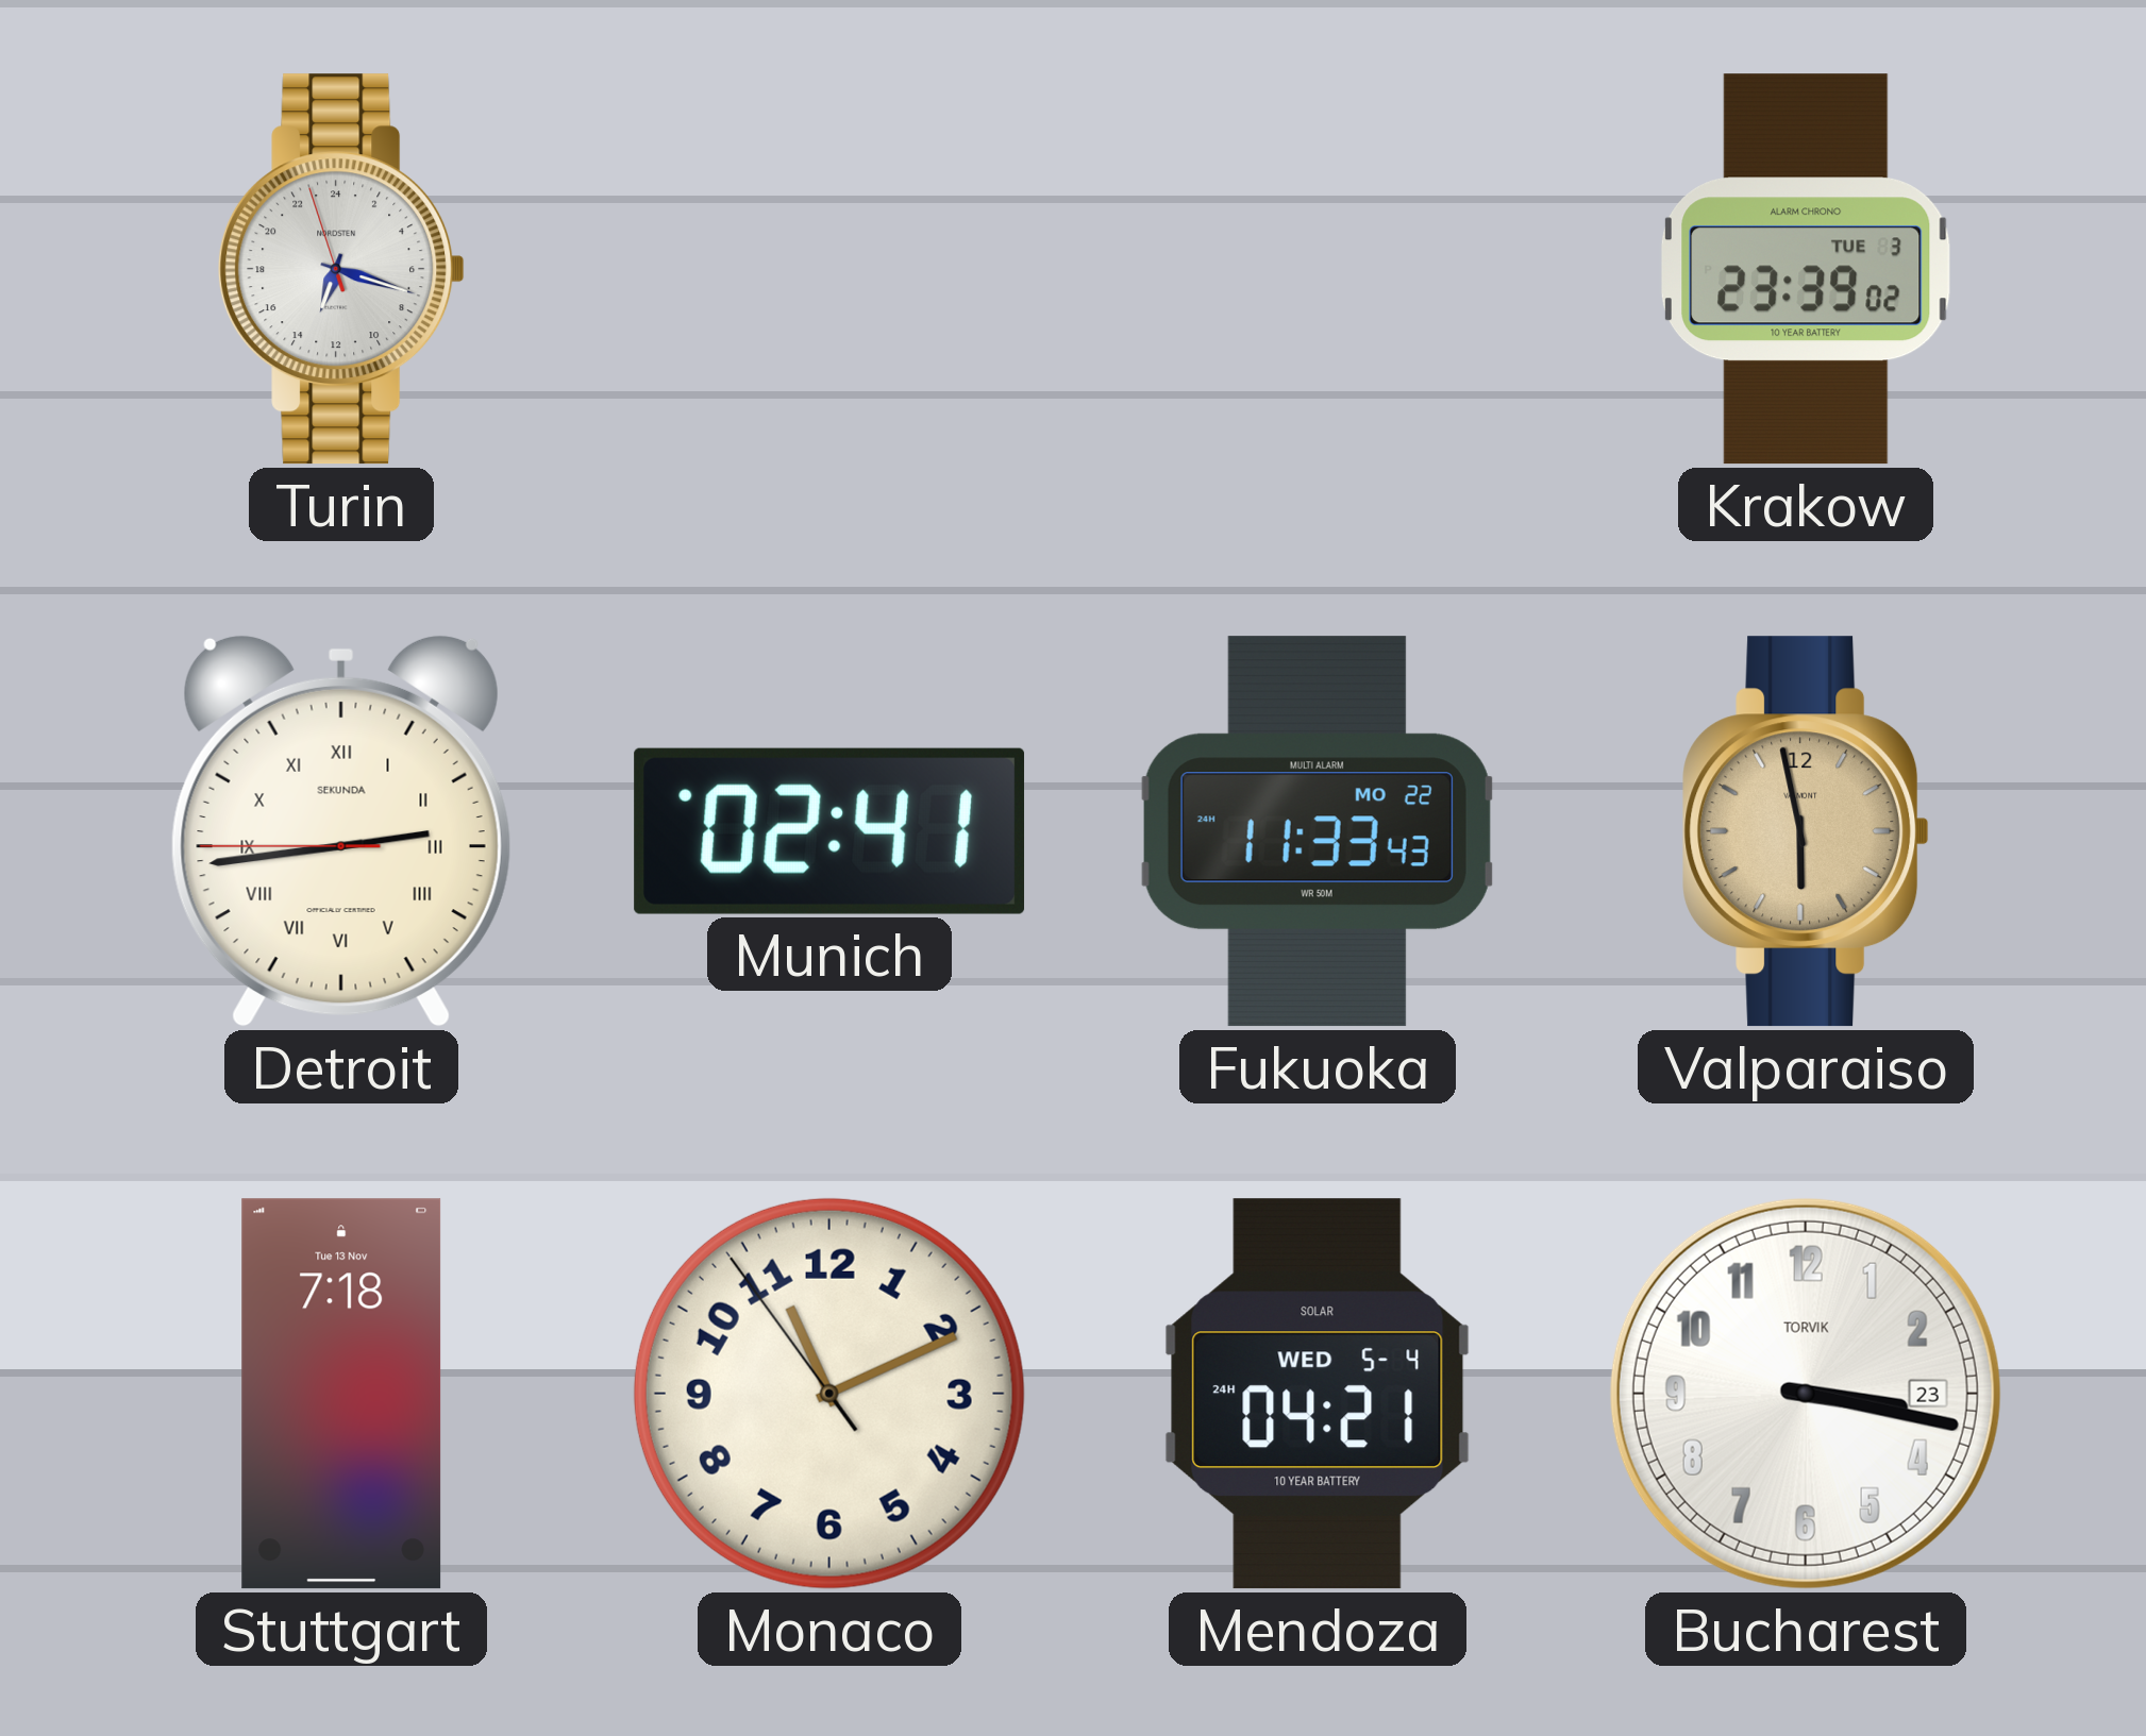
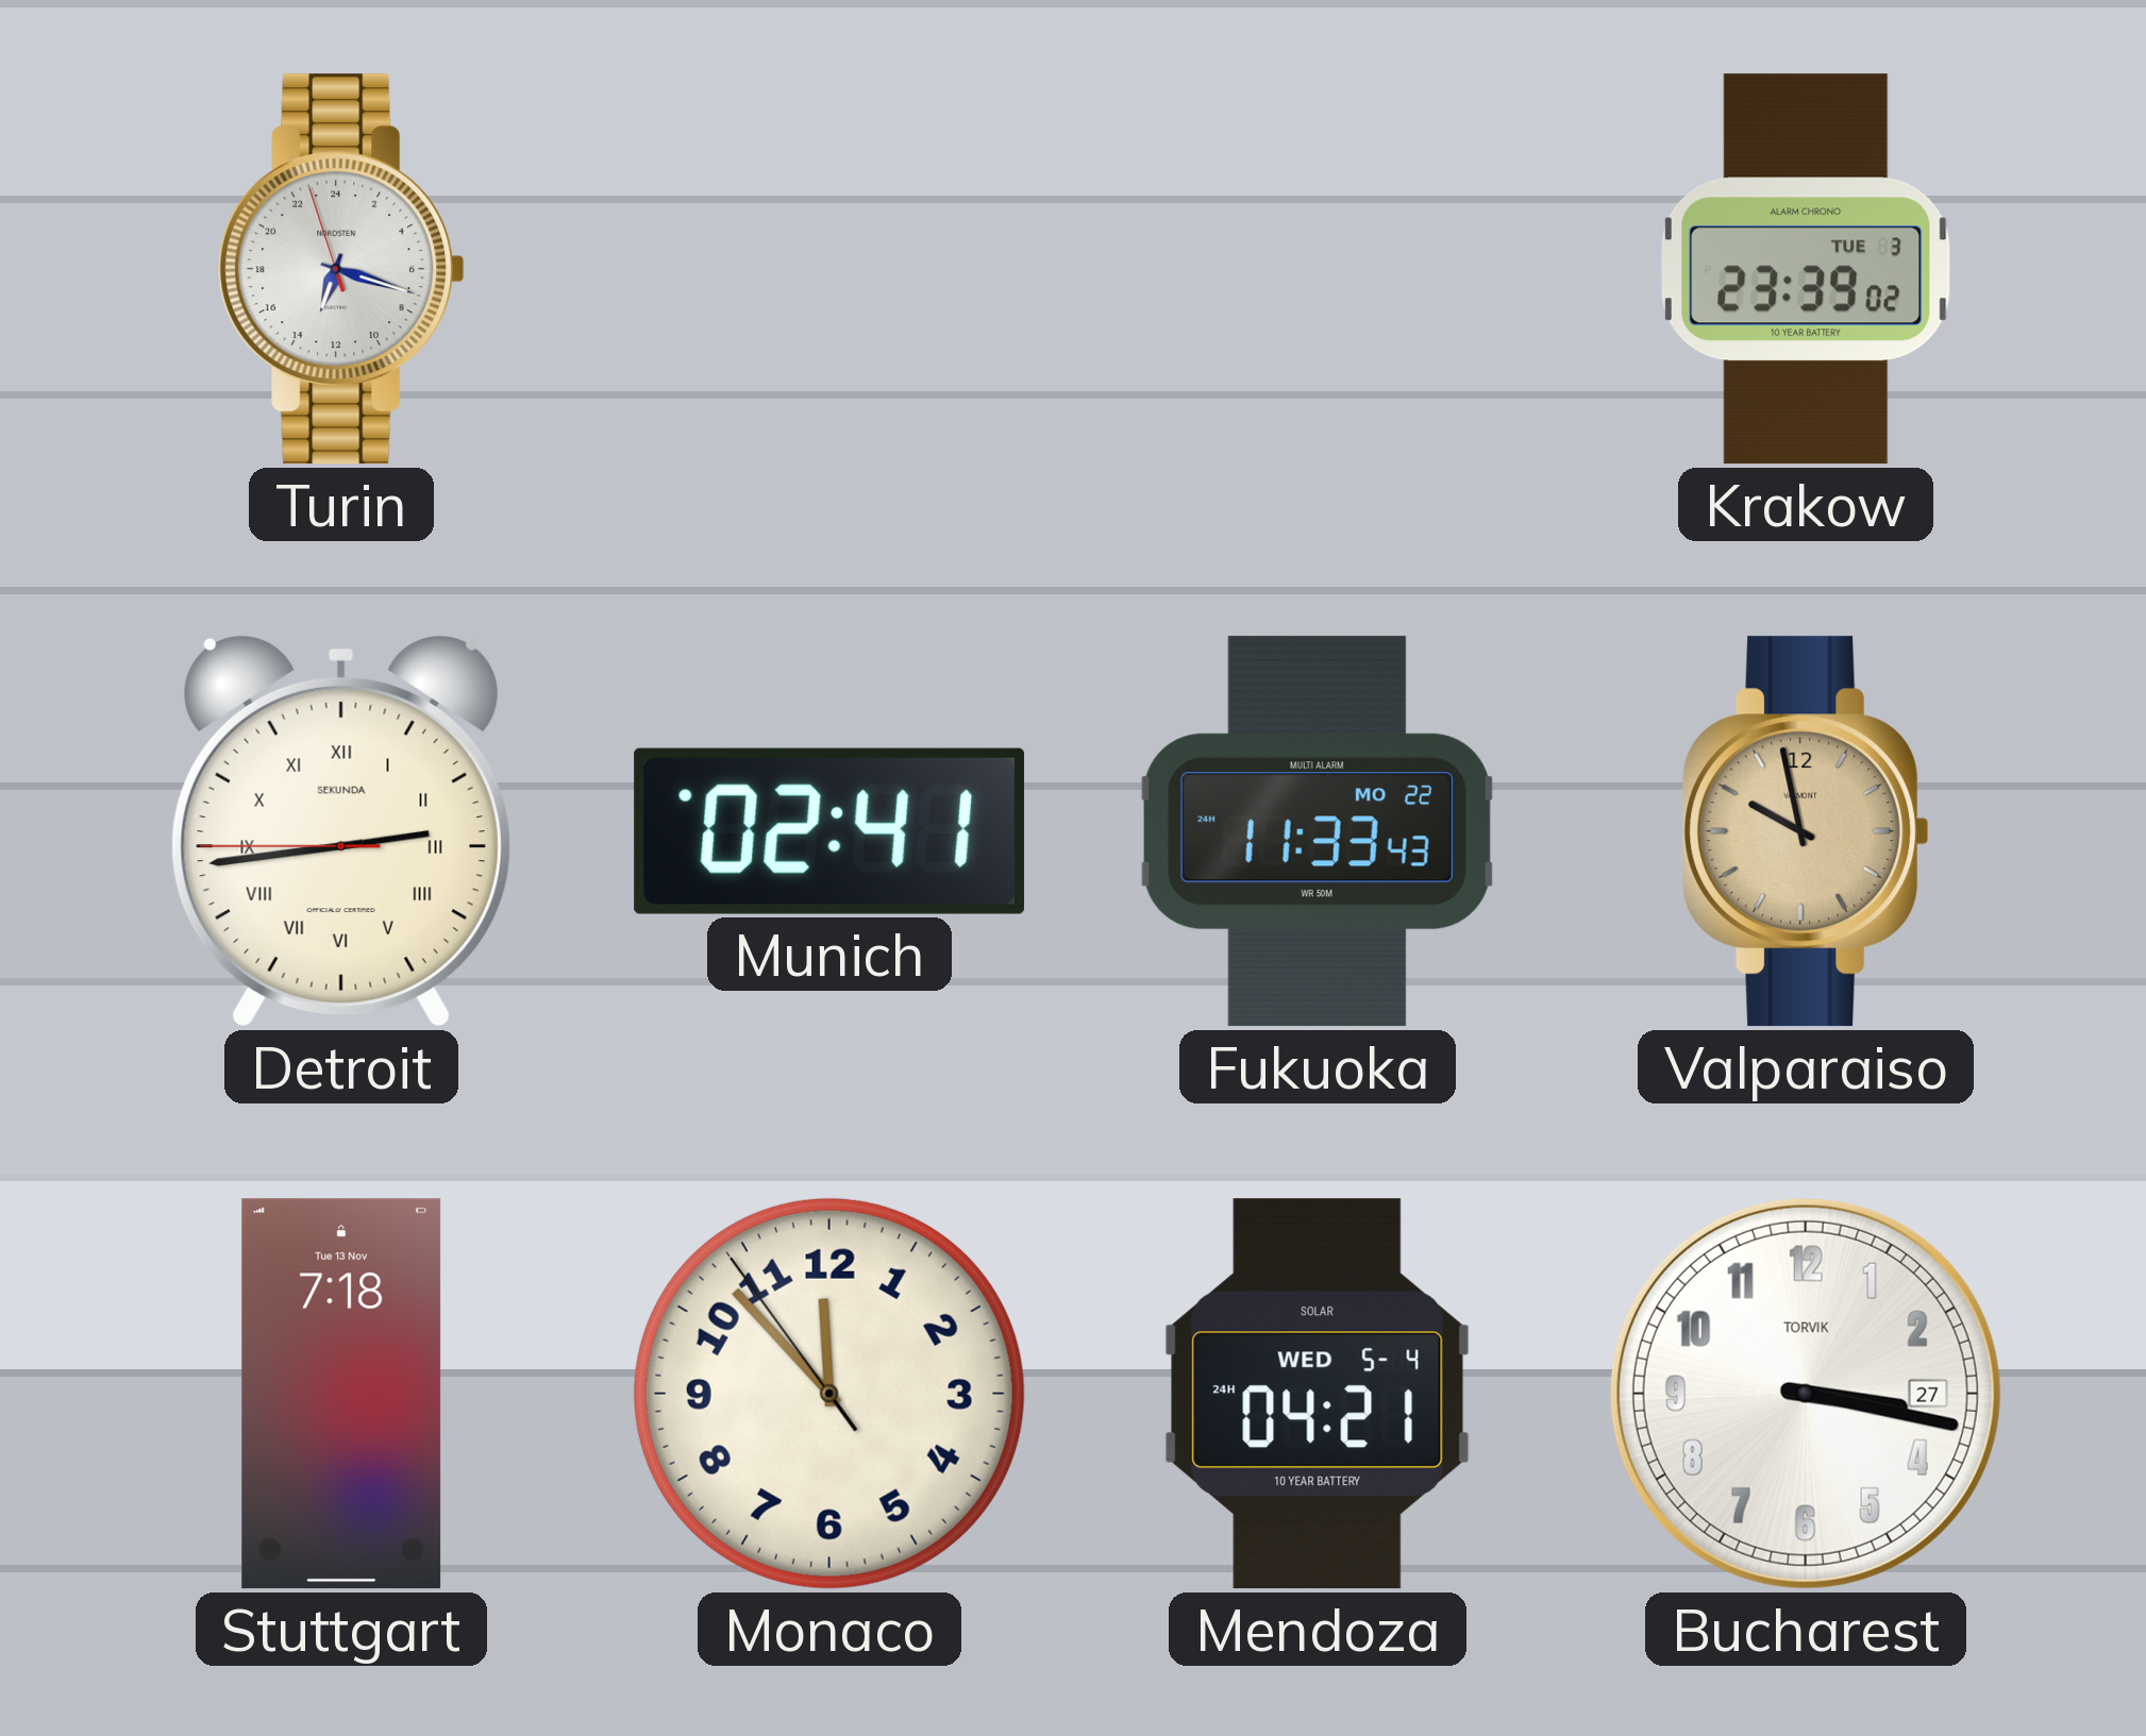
Valparaiso: 5:58 -> 9:58 (1806, 831)
Monaco: 11:10 -> 11:52 (829, 1394)
Bucharest date: 23 -> 27 (1806, 1394)
